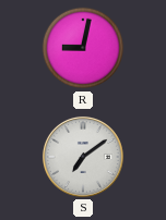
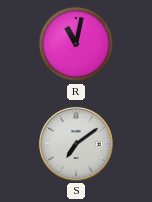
R: 9:02 -> 11:02 (76, 44)
